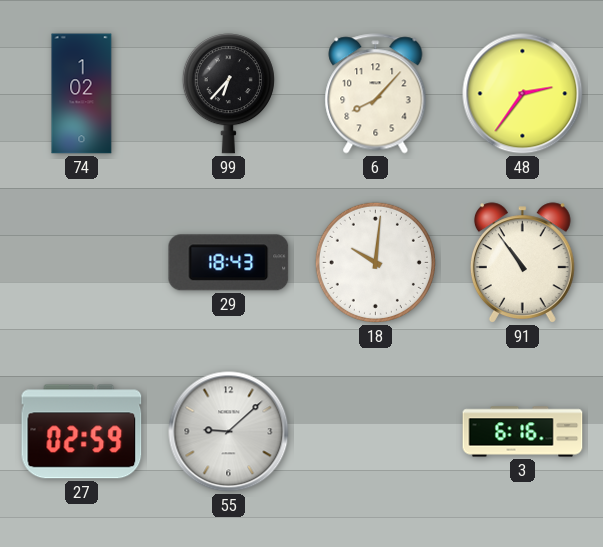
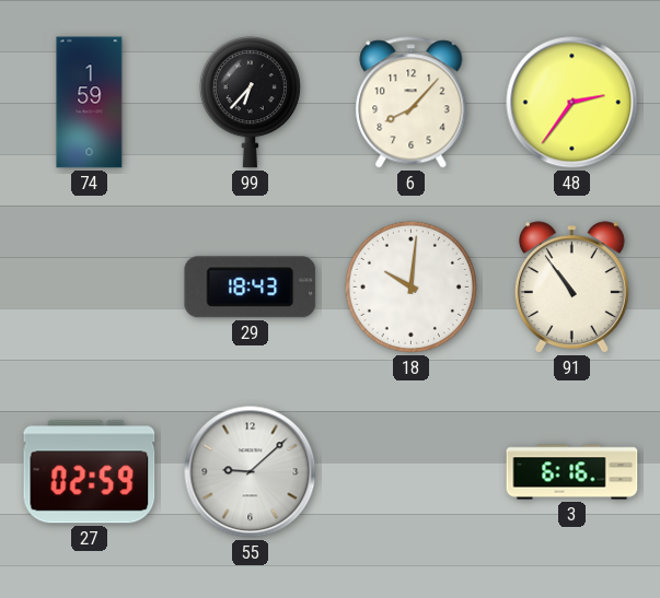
74: 1:02 -> 1:59 (90, 103)
